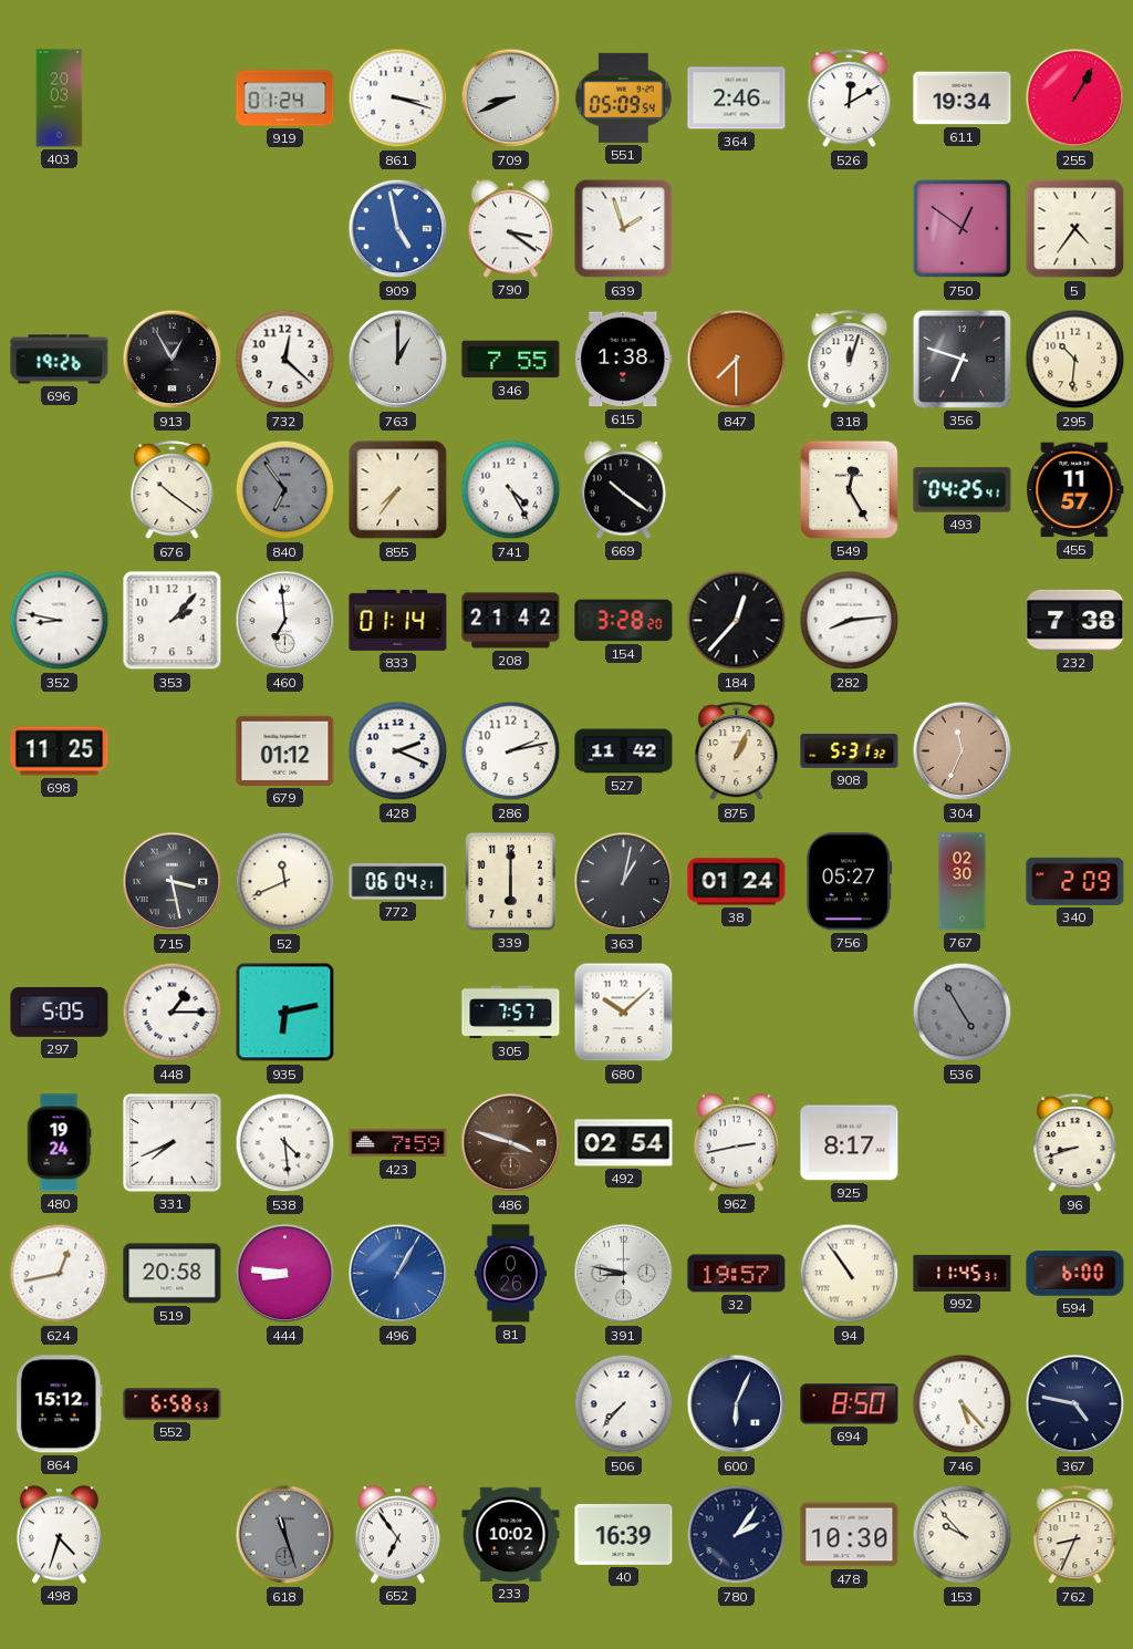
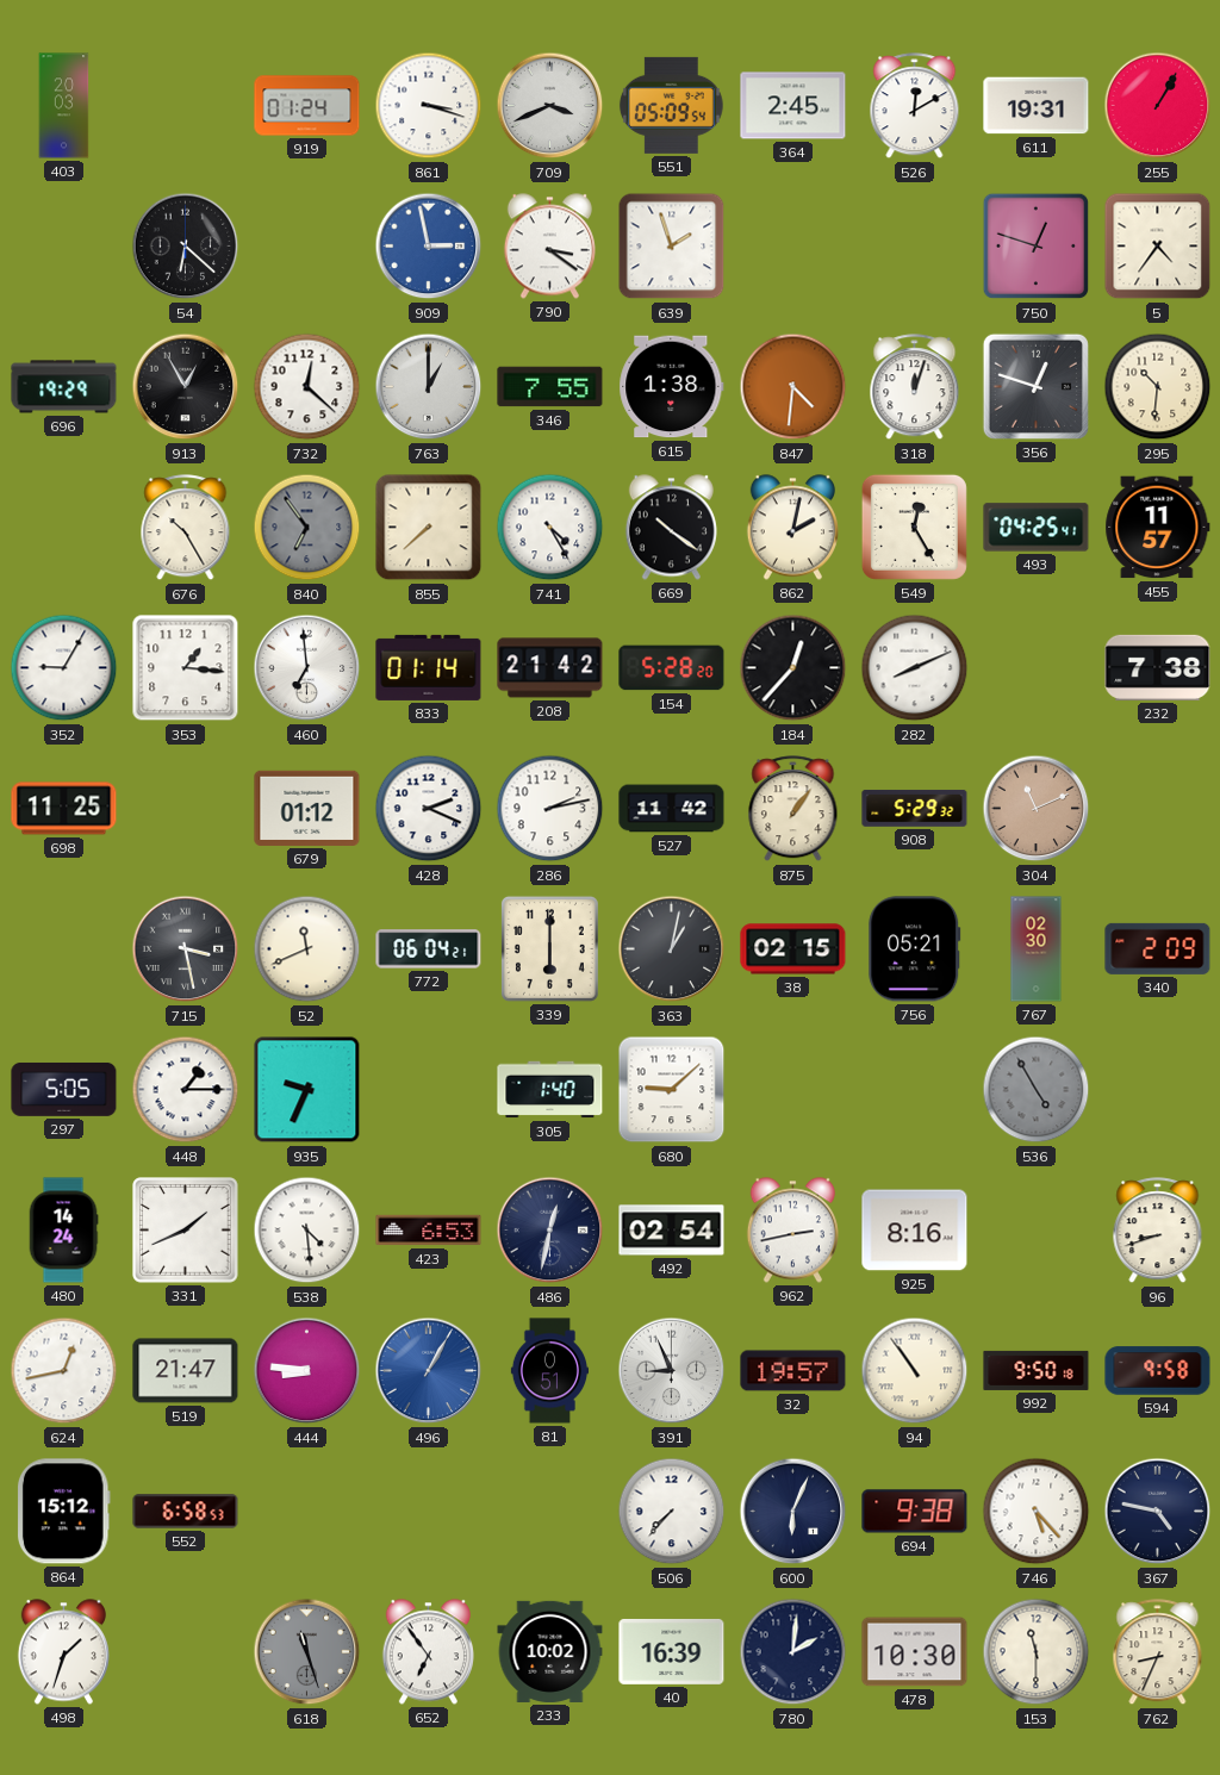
709: 8:41 -> 3:41 (550, 106)
364: 2:46 -> 2:45 (793, 106)
611: 19:34 -> 19:31 (1037, 106)
54: none -> 6:22 (186, 247)
909: 4:58 -> 2:58 (429, 247)
750: 12:51 -> 12:48 (1037, 247)
696: 19:26 -> 19:29 (64, 387)
847: 7:30 -> 4:31 (793, 387)
356: 6:48 -> 12:48 (1035, 386)
676: 10:21 -> 10:25 (186, 528)
855: 7:36 -> 7:38 (429, 528)
862: none -> 2:02 (792, 528)
352: 8:47 -> 9:05 (64, 668)
353: 2:07 -> 1:16 (186, 668)
154: 3:28 -> 5:28 (672, 668)
282: 8:14 -> 8:11 (915, 668)
875: 1:04 -> 1:06 (793, 809)
908: 5:31 -> 5:29 (915, 808)
304: 11:34 -> 11:11 (1037, 809)
38: 01:24 -> 02:15 (793, 949)
756: 05:27 -> 05:21 (915, 949)
935: 6:13 -> 9:34 (307, 1090)
305: 7:57 -> 1:40 (550, 1090)
680: 10:08 -> 9:08 (672, 1090)
480: 19:24 -> 14:24 (63, 1231)
331: 7:41 -> 1:41 (186, 1231)
423: 7:59 -> 6:53 (429, 1231)
486: 3:48 -> 12:32 (550, 1231)
486 dial: brown -> navy (550, 1231)
925: 8:17 -> 8:16 (915, 1231)
519: 20:58 -> 21:47 (186, 1371)
81: 0:26 -> 0:51 (549, 1371)
391: 8:47 -> 8:56 (672, 1371)
992: 11:45 -> 9:50 (1037, 1370)
594: 6:00 -> 9:58 (1158, 1371)
694: 8:50 -> 9:38 (915, 1512)
498: 4:33 -> 1:33 (63, 1652)
780: 2:06 -> 2:01 (793, 1652)
153: 9:53 -> 11:30 (1037, 1652)
